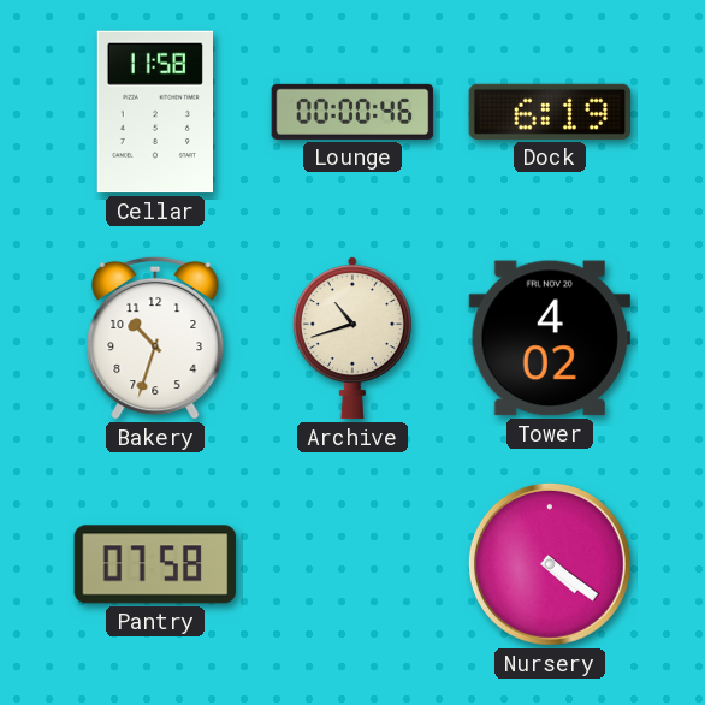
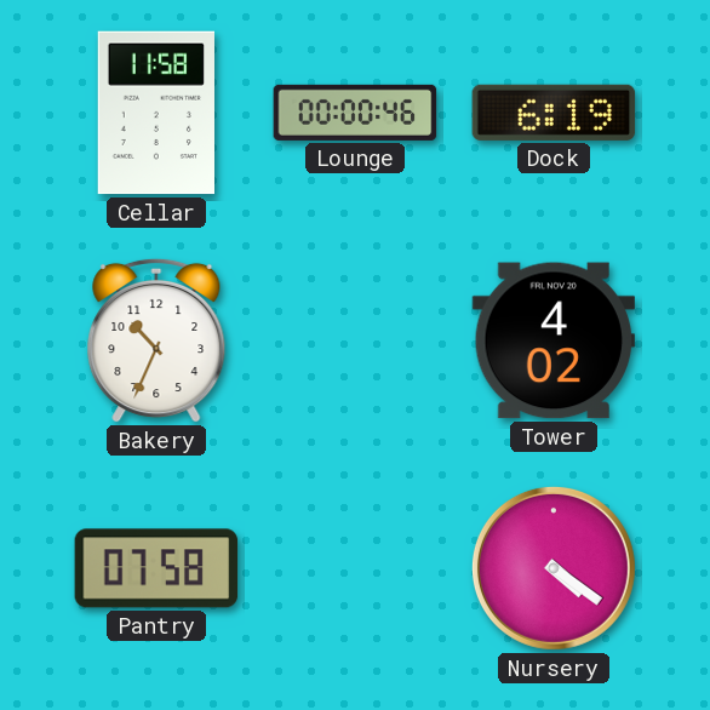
Bakery: 10:33 -> 10:34 (156, 340)
Archive: 10:42 -> none (352, 338)
